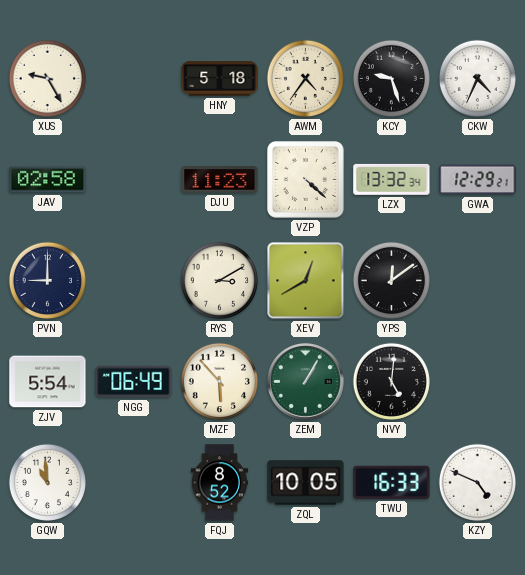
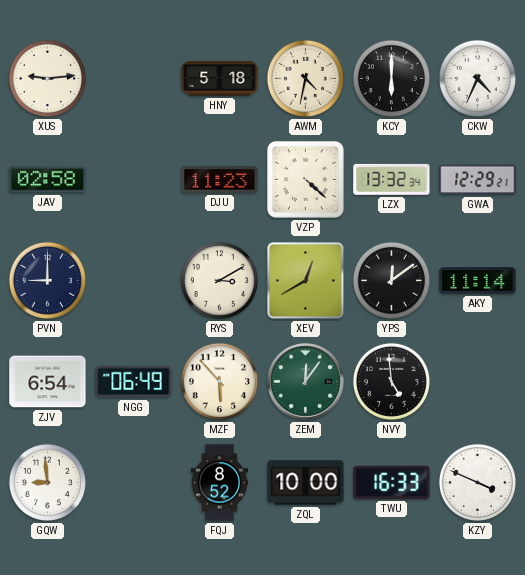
XUS: 9:25 -> 9:14 (47, 78)
AWM: 4:36 -> 4:32 (305, 78)
KCY: 9:27 -> 6:00 (391, 78)
AKY: none -> 11:14 (478, 281)
ZJV: 5:54 -> 6:54 (48, 382)
ZEM: 1:05 -> 12:06 (306, 382)
NVY: 5:01 -> 4:59 (391, 381)
GQW: 10:59 -> 8:59 (47, 482)
ZQL: 10:05 -> 10:00 (306, 483)
KZY: 4:49 -> 3:49 (477, 482)
